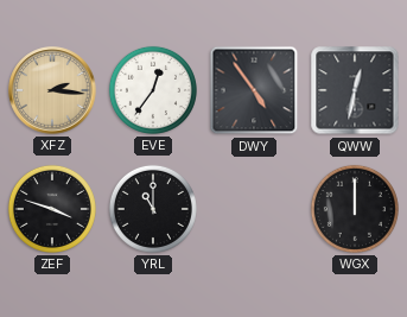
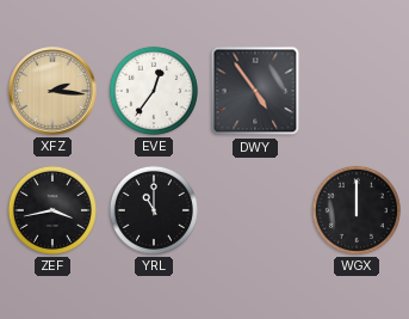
QWW: 12:32 -> none (355, 90)
ZEF: 3:48 -> 3:43 (52, 210)
